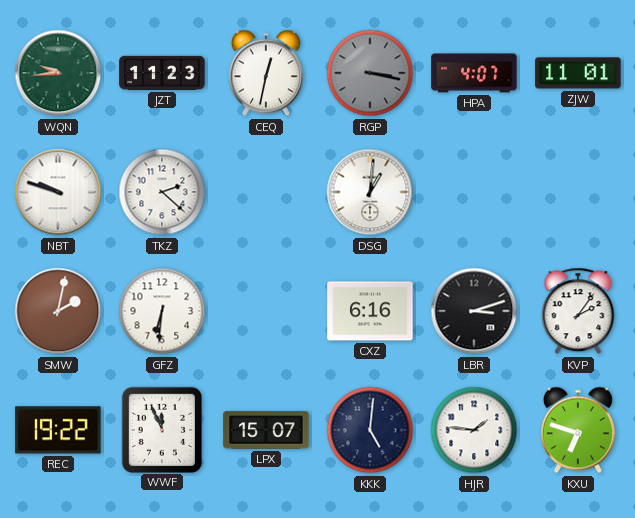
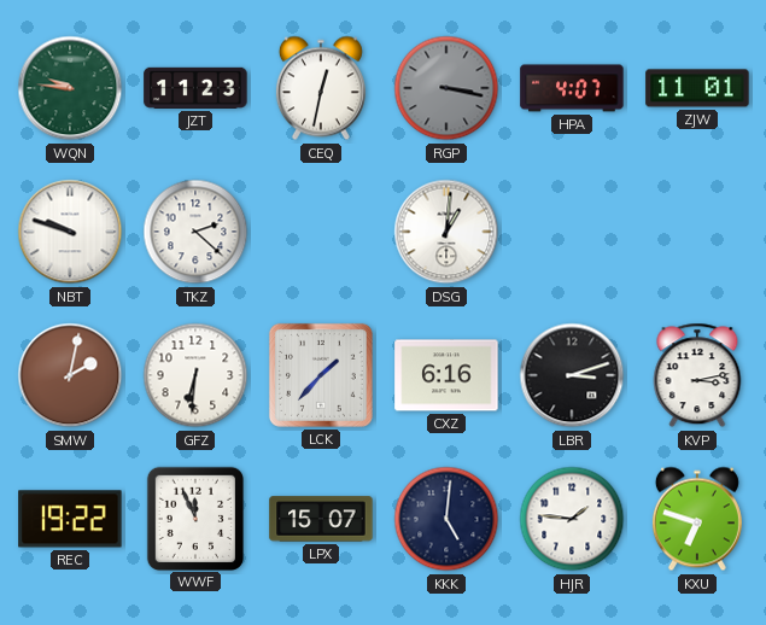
WQN: 9:44 -> 9:46 (70, 88)
LCK: none -> 1:37 (321, 375)
KVP: 2:06 -> 3:13 (697, 375)
